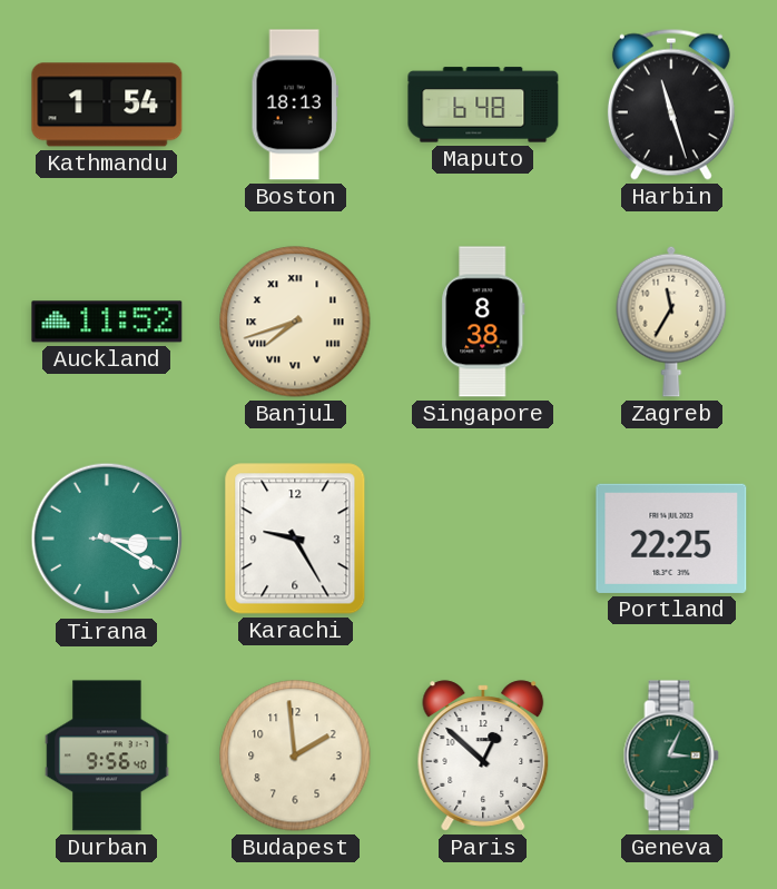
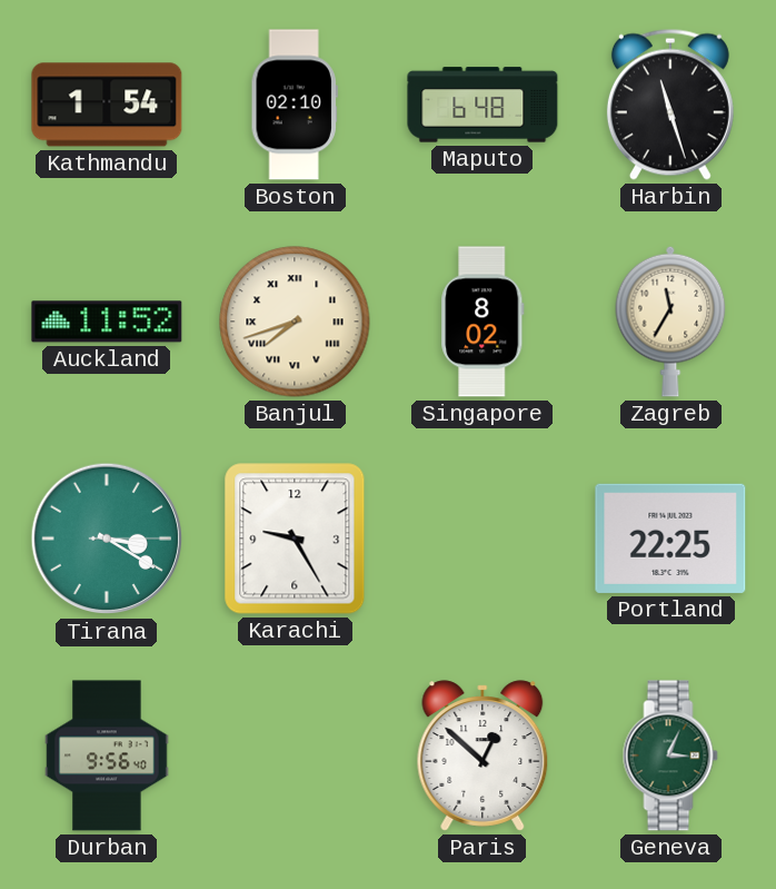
Boston: 18:13 -> 02:10 (295, 105)
Singapore: 8:38 -> 8:02 (482, 322)
Budapest: 1:59 -> none (295, 755)
